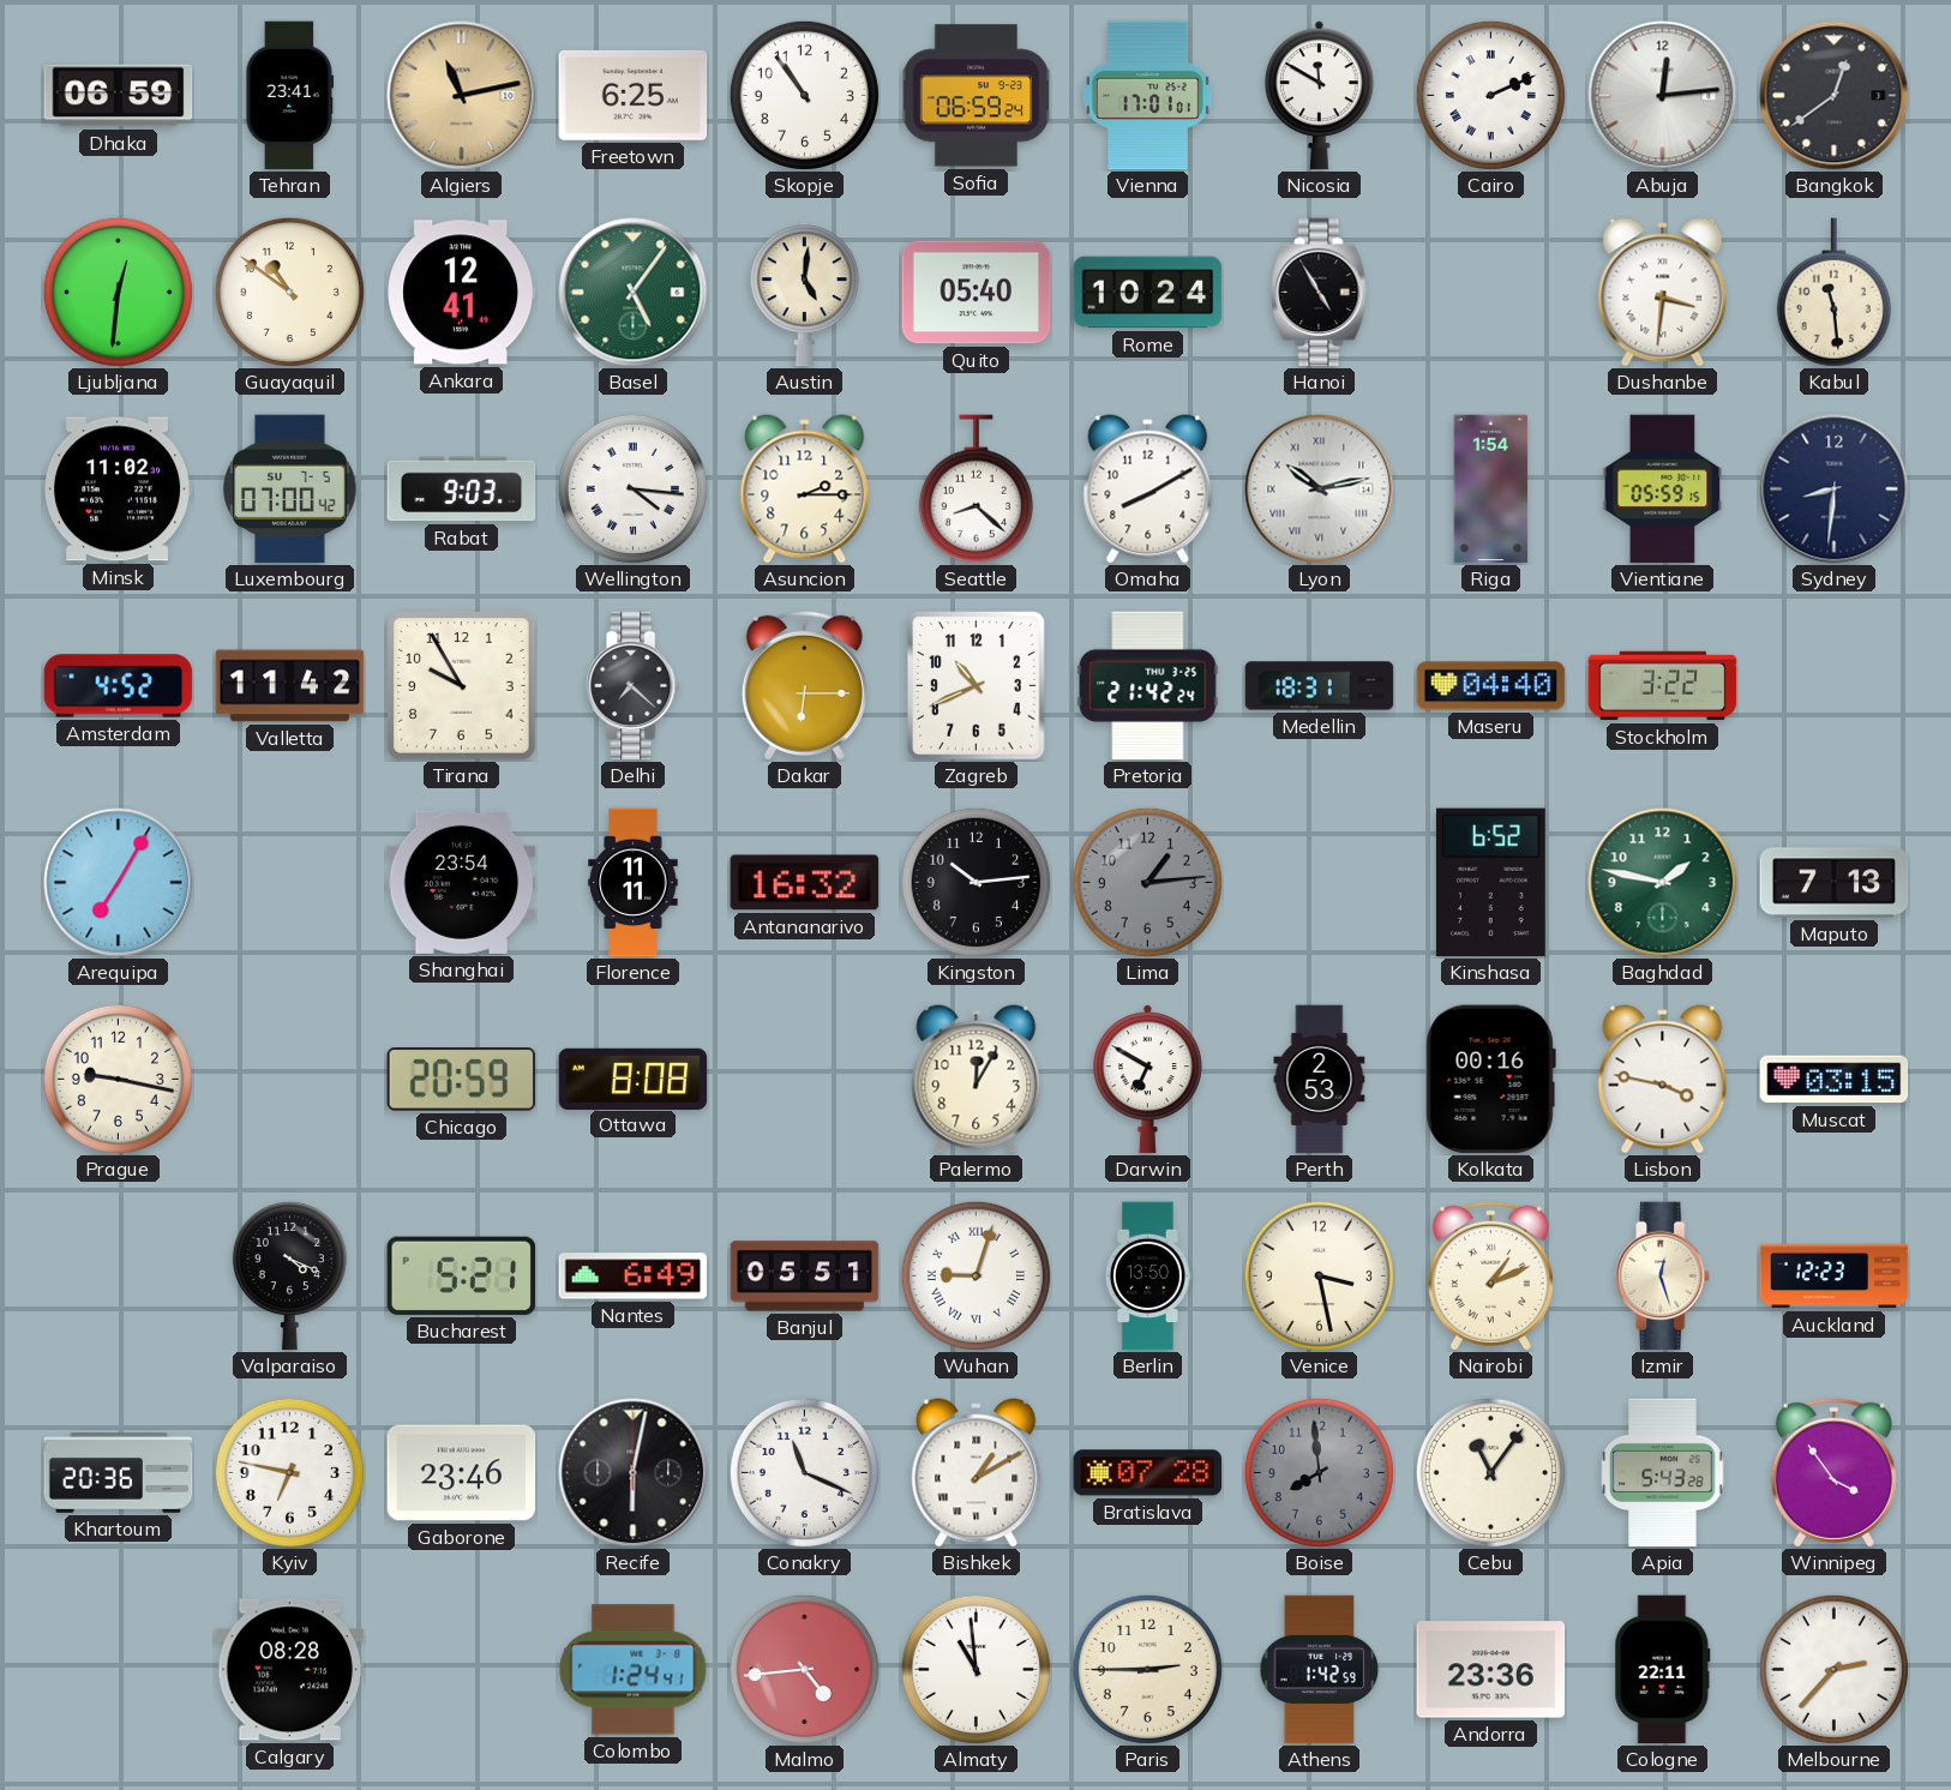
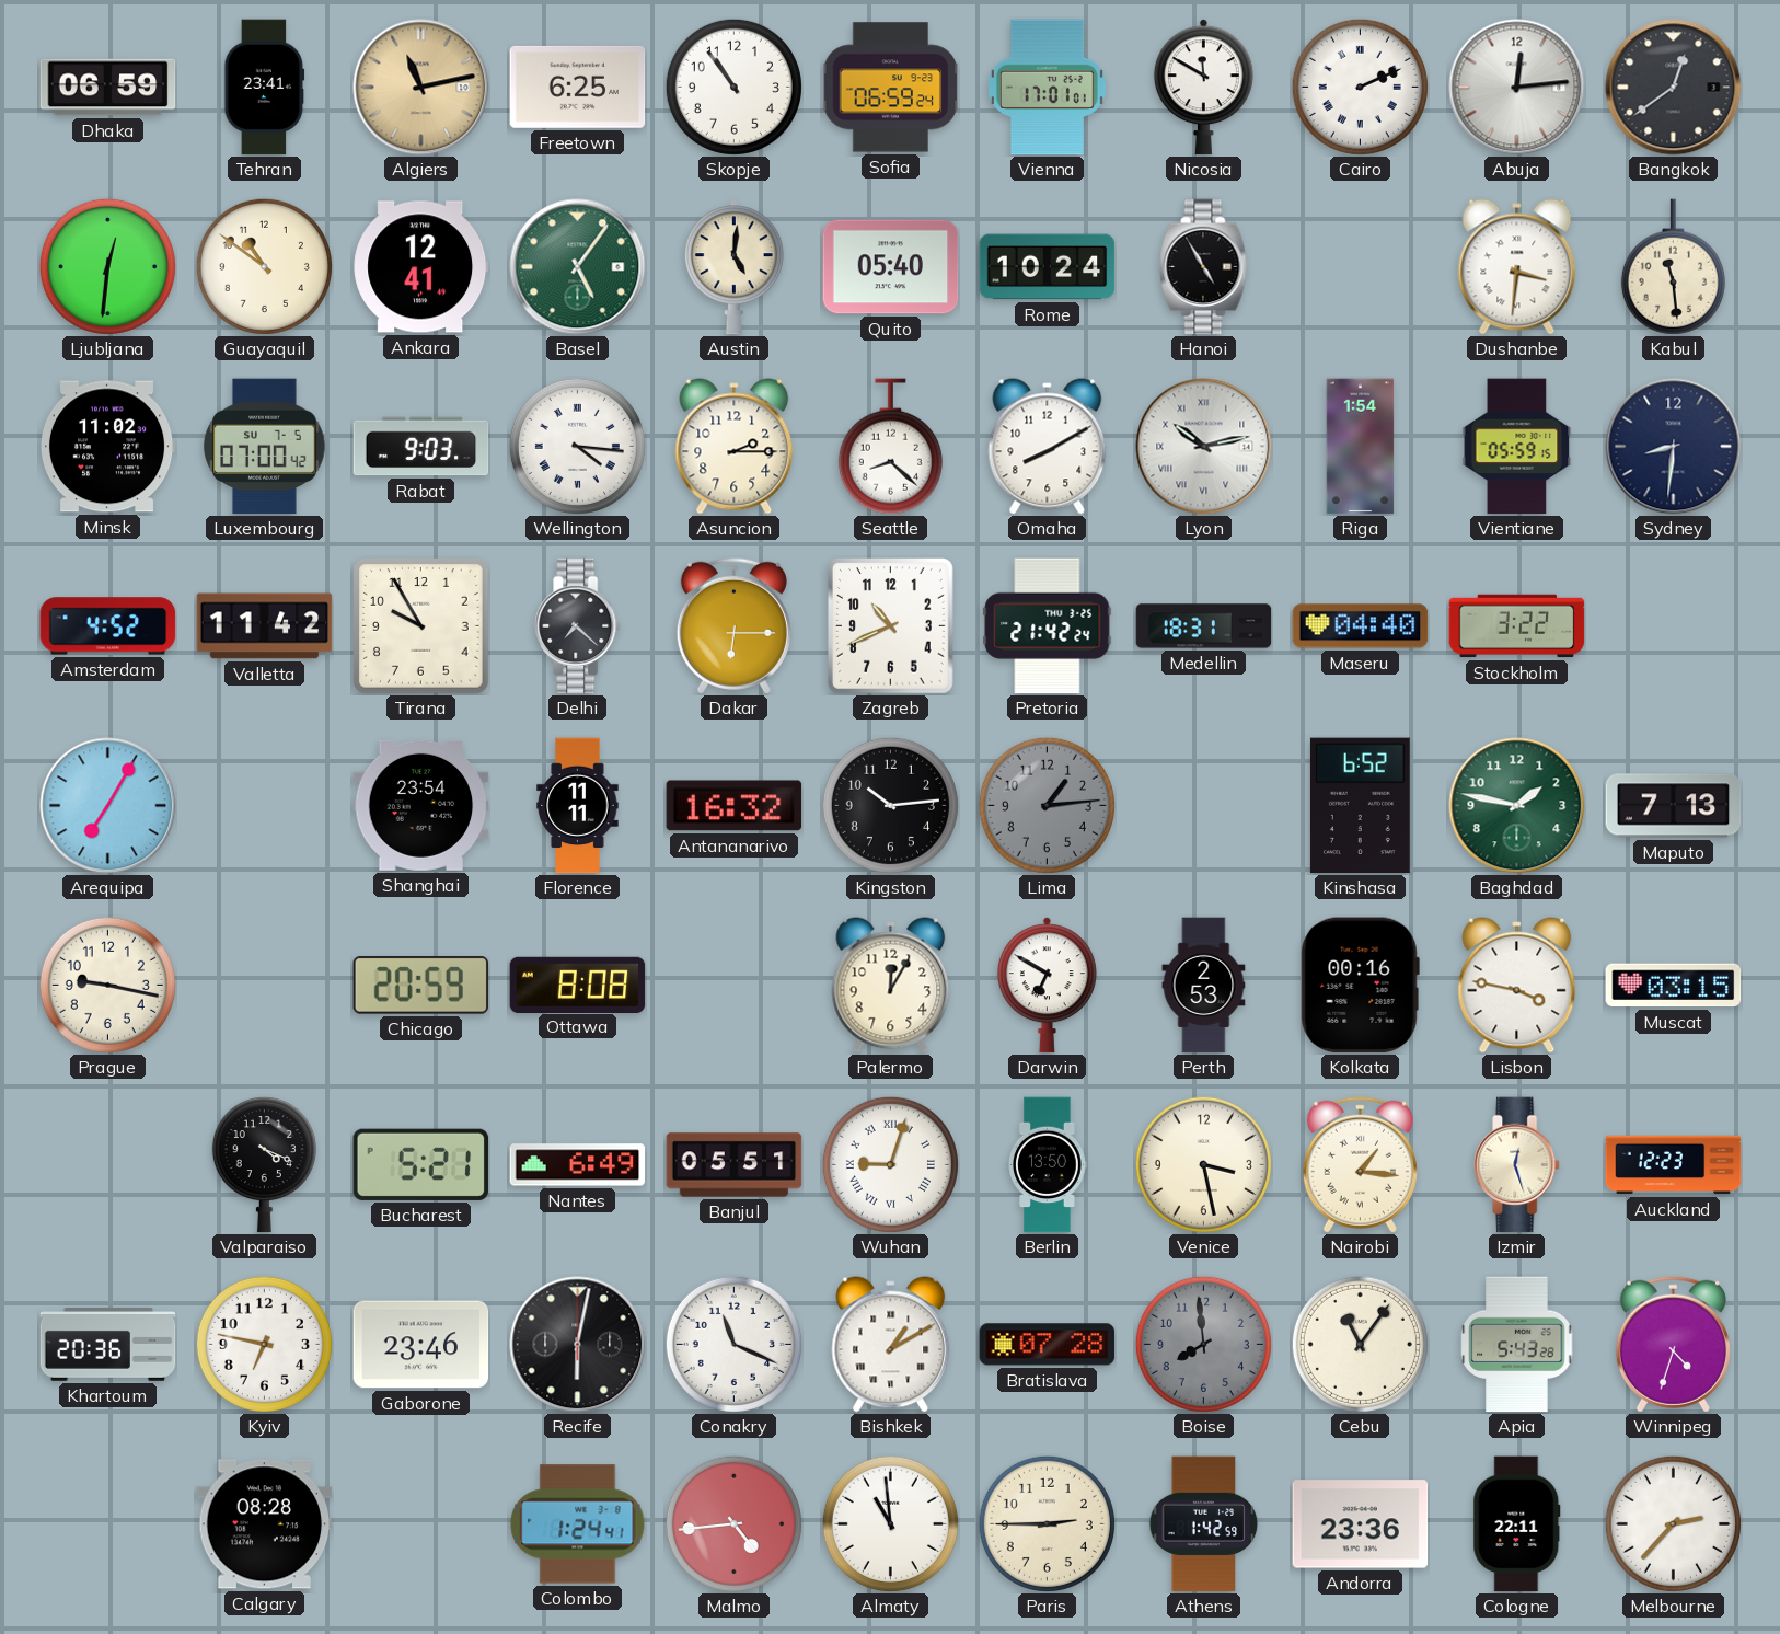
Nairobi: 1:11 -> 1:16 (1360, 1164)
Winnipeg: 3:54 -> 4:33 (1673, 1344)
